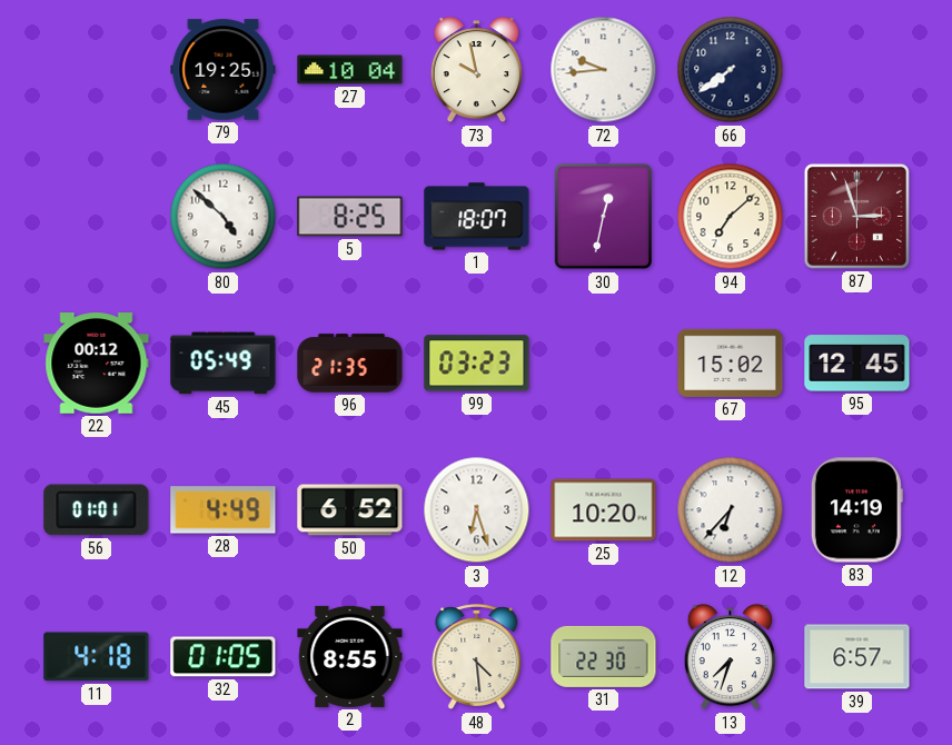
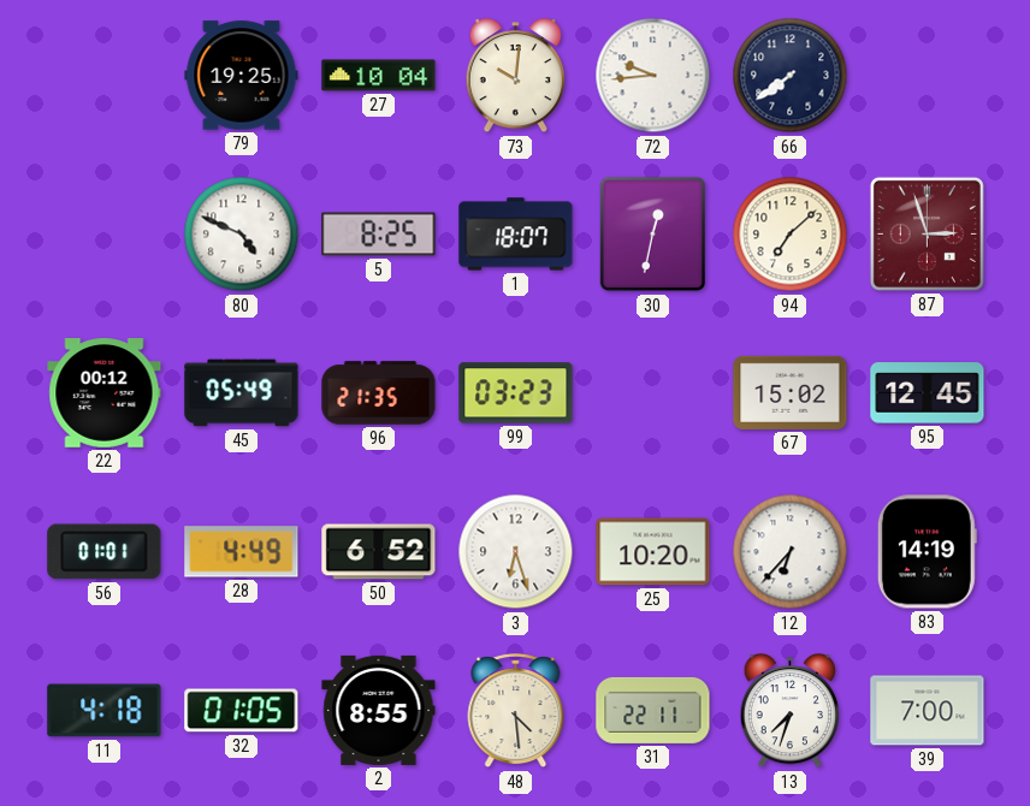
73: 9:58 -> 10:01 (515, 77)
80: 4:52 -> 4:49 (242, 235)
31: 22:30 -> 22:11 (653, 710)
39: 6:57 -> 7:00 (928, 711)
